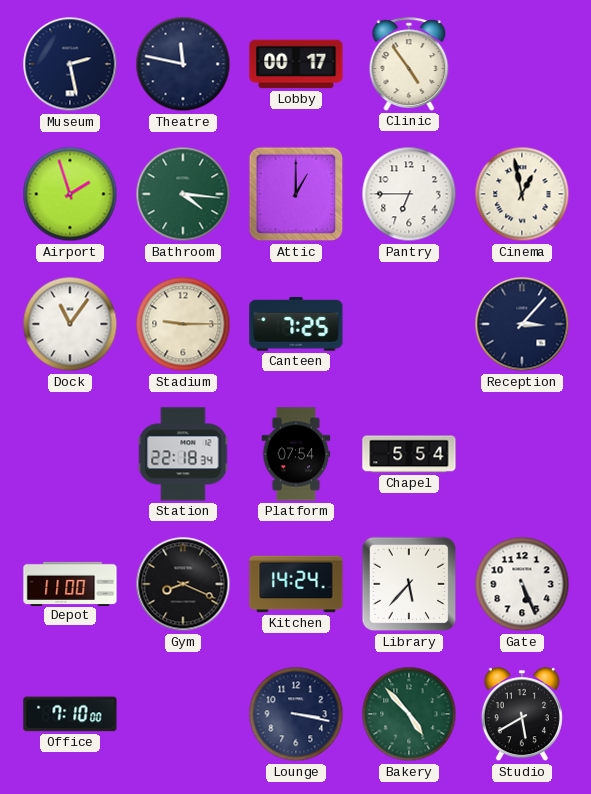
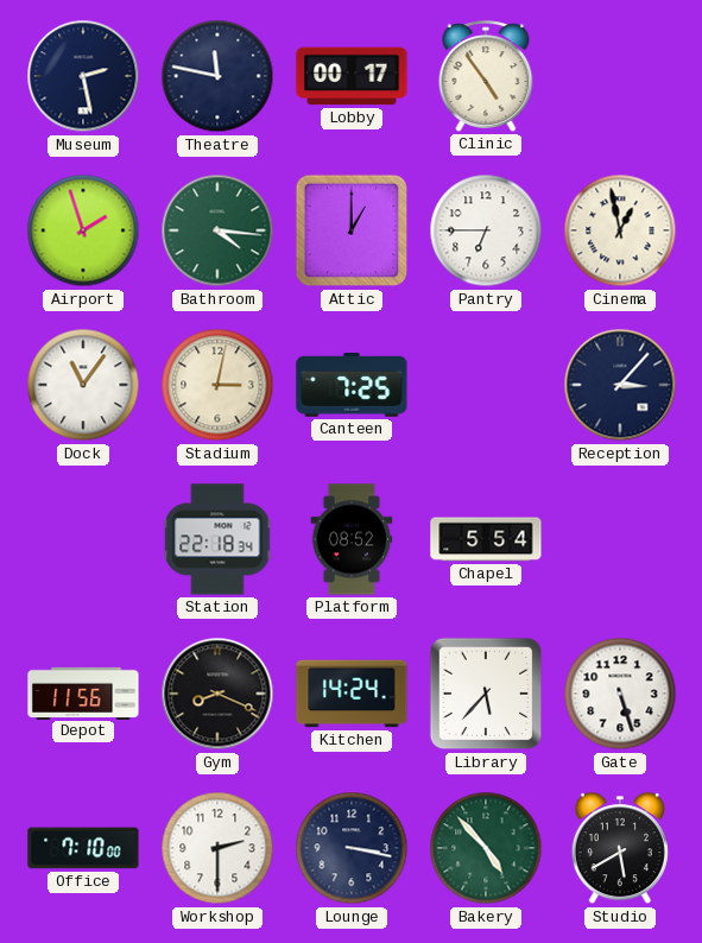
Stadium: 9:15 -> 3:02 (217, 385)
Platform: 07:54 -> 08:52 (352, 539)
Depot: 11:00 -> 11:56 (83, 692)
Gate: 5:26 -> 5:27 (620, 694)
Workshop: none -> 2:30 (217, 848)
